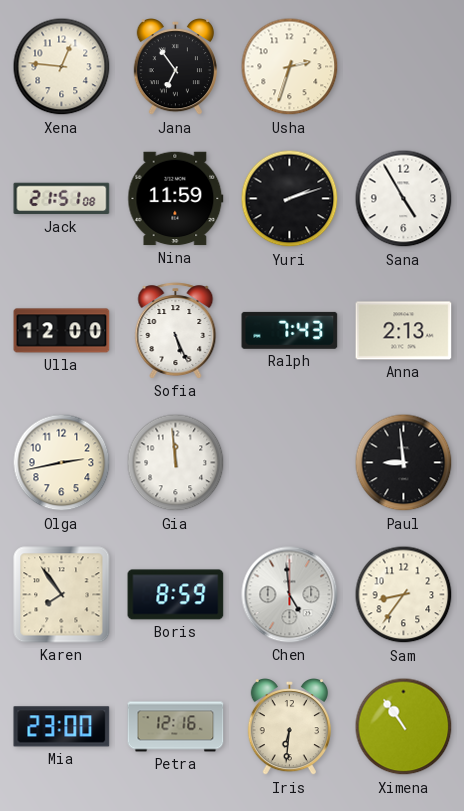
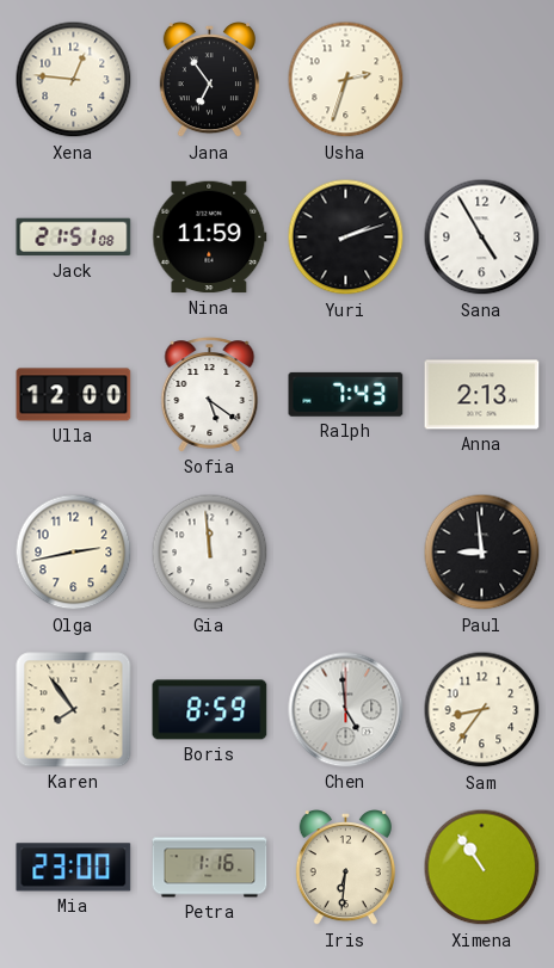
Sofia: 5:26 -> 5:21 (210, 395)
Petra: 12:16 -> 1:16 (210, 868)
